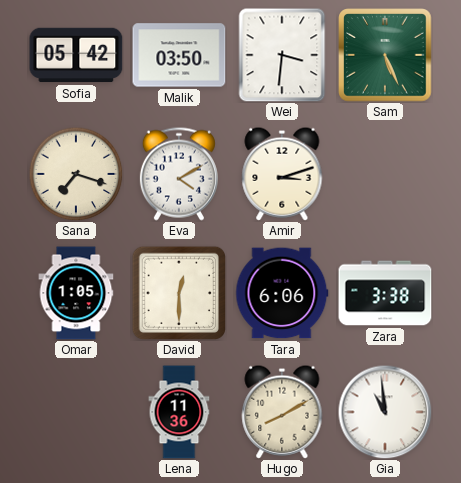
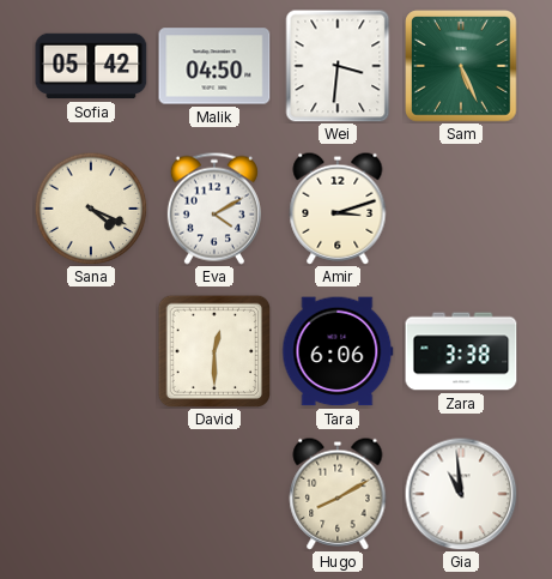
Malik: 03:50 -> 04:50 (214, 66)
Sana: 7:18 -> 4:19 (91, 209)
Omar: 1:05 -> none (76, 293)
Lena: 11:36 -> none (179, 412)
